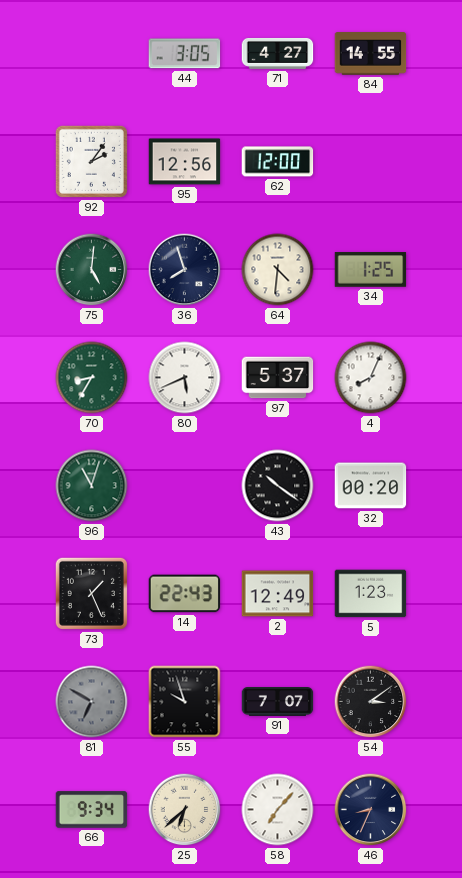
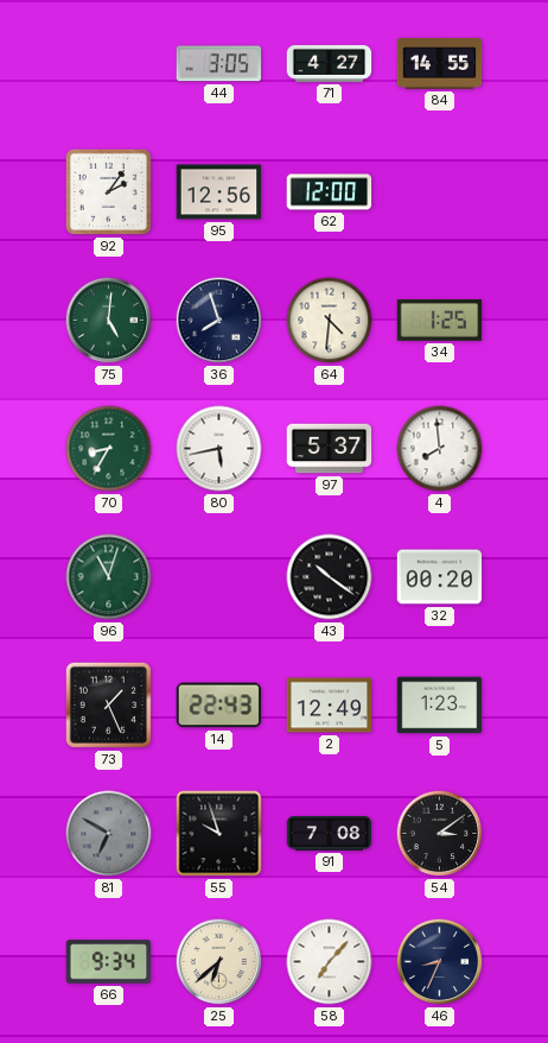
80: 5:41 -> 5:43 (219, 449)
4: 8:04 -> 7:59 (440, 449)
91: 7:07 -> 7:08 (330, 834)
